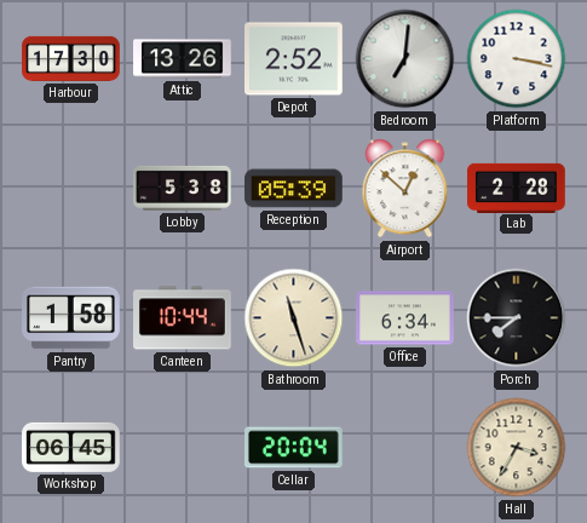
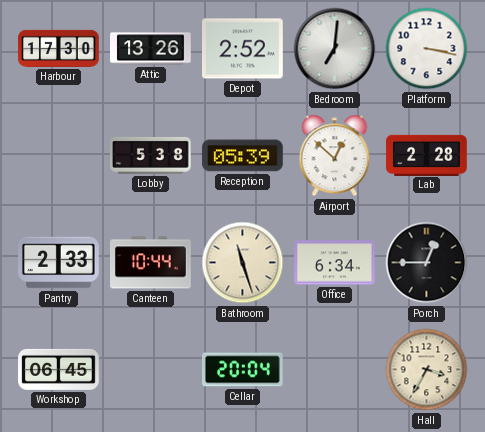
Pantry: 1:58 -> 2:33 (59, 263)
Porch: 7:45 -> 12:45 (427, 263)
